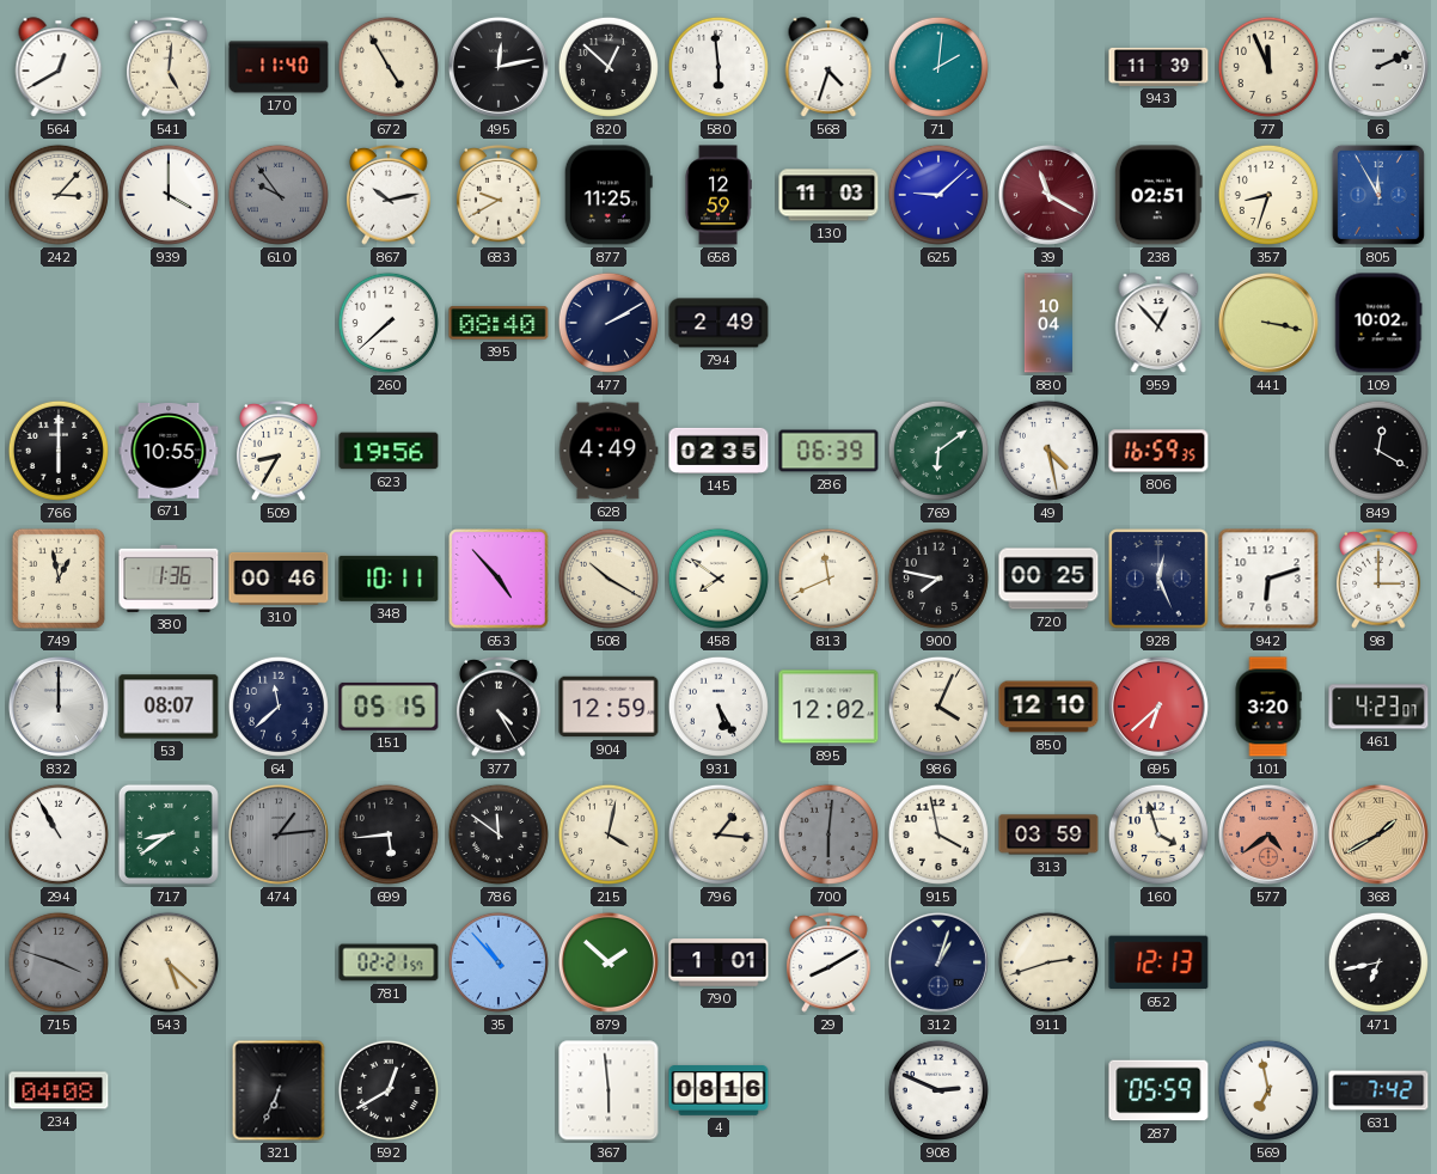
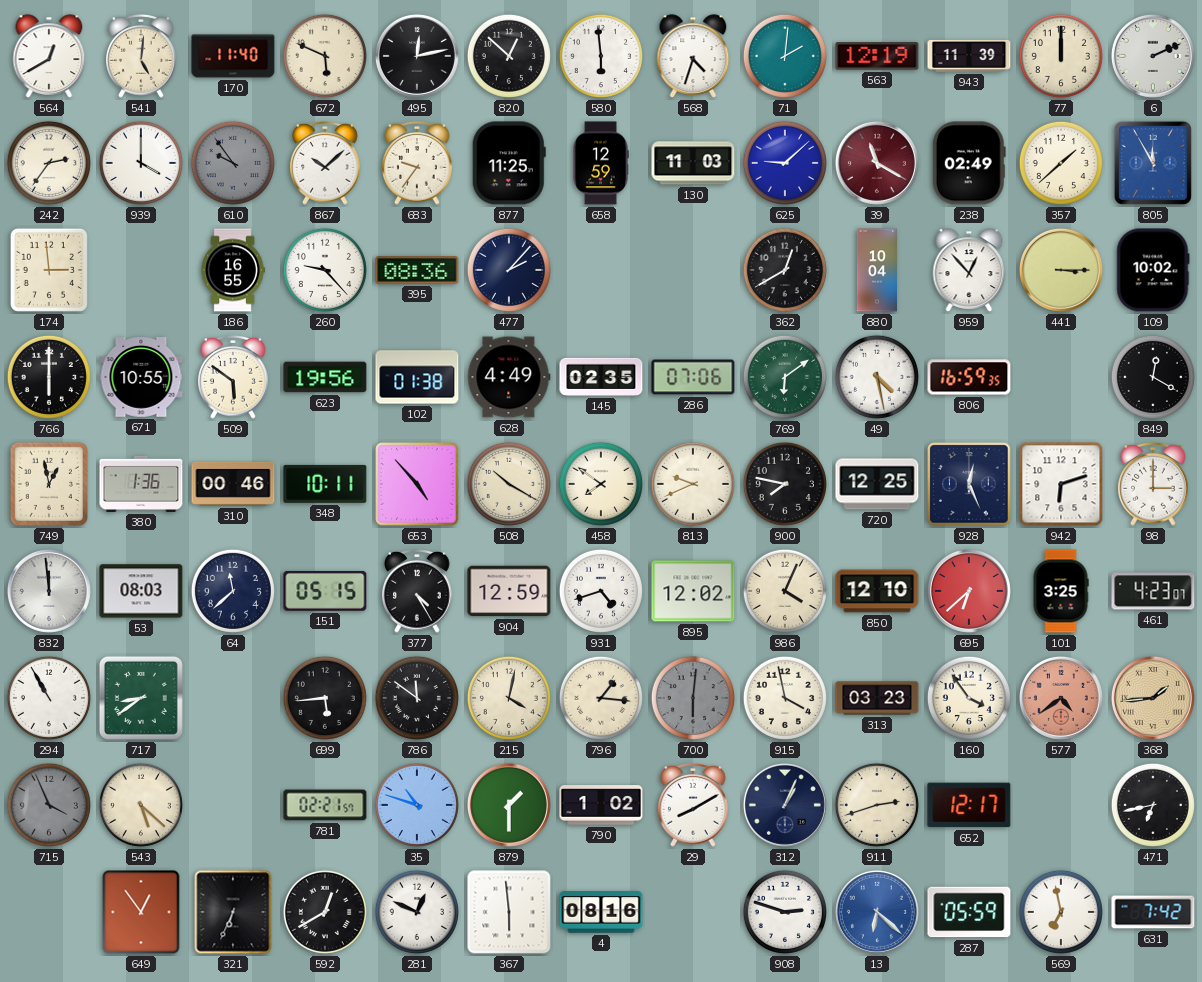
672: 4:55 -> 5:49 (325, 56)
563: none -> 12:19 (877, 56)
77: 11:56 -> 12:00 (1061, 56)
242: 3:07 -> 2:36 (49, 163)
867: 10:13 -> 10:08 (325, 163)
683: 9:40 -> 9:36 (417, 163)
238: 02:51 -> 02:49 (969, 163)
357: 8:33 -> 1:38 (1061, 163)
174: none -> 2:59 (49, 270)
186: none -> 16:55 (233, 270)
260: 7:38 -> 9:23 (325, 270)
395: 08:40 -> 08:36 (417, 270)
477: 2:10 -> 2:07 (509, 270)
794: 2:49 -> none (718, 323)
362: none -> 12:40 (785, 270)
441: 3:17 -> 3:15 (1061, 270)
509: 8:35 -> 5:51 (233, 377)
102: none -> 01:38 (417, 377)
286: 06:39 -> 07:06 (693, 377)
813: 11:41 -> 9:41 (693, 484)
720: 00:25 -> 12:25 (877, 484)
832: 12:00 -> 11:59 (49, 591)
53: 08:07 -> 08:03 (141, 591)
931: 5:25 -> 4:42 (601, 591)
101: 3:20 -> 3:25 (1061, 591)
474: 1:14 -> none (279, 834)
313: 03:59 -> 03:23 (877, 698)
160: 3:57 -> 3:54 (969, 698)
368: 1:40 -> 1:44 (1153, 698)
715: 3:48 -> 3:56 (49, 805)
35: 10:53 -> 10:48 (417, 805)
879: 1:52 -> 1:30 (509, 805)
790: 1:01 -> 1:02 (601, 805)
312: 1:03 -> 1:04 (785, 805)
652: 12:13 -> 12:17 (969, 805)
234: 04:08 -> none (59, 1090)
649: none -> 12:54 (141, 912)
281: none -> 12:49 (417, 912)
908: 2:49 -> 2:48 (785, 912)
13: none -> 6:22 (877, 912)
